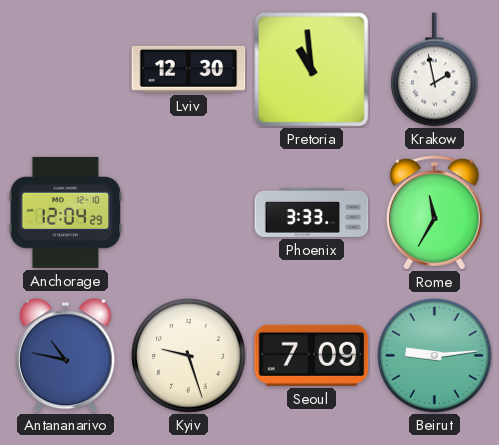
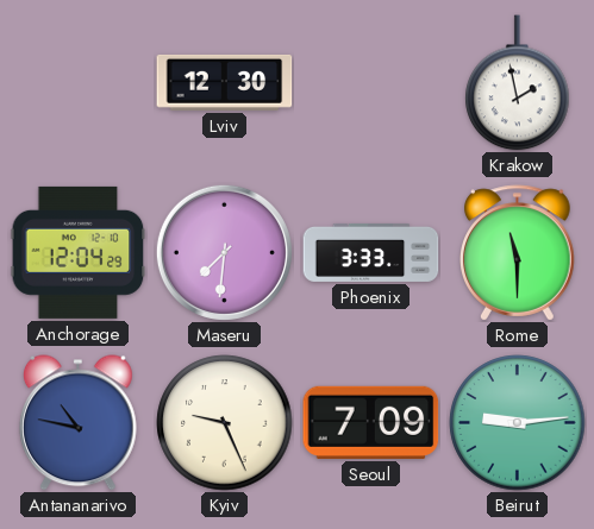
Pretoria: 10:59 -> none (312, 70)
Maseru: none -> 7:31 (224, 252)
Rome: 11:35 -> 11:30 (518, 253)
Kyiv: 9:27 -> 9:26 (225, 423)
